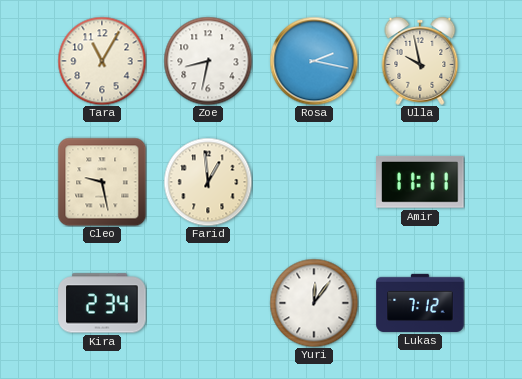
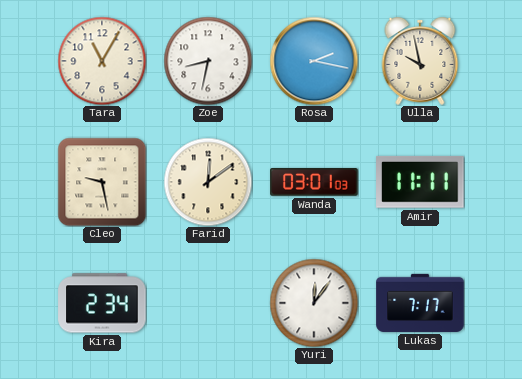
Farid: 12:59 -> 12:09 (208, 182)
Wanda: none -> 03:01 (314, 182)
Lukas: 7:12 -> 7:17 (420, 303)
